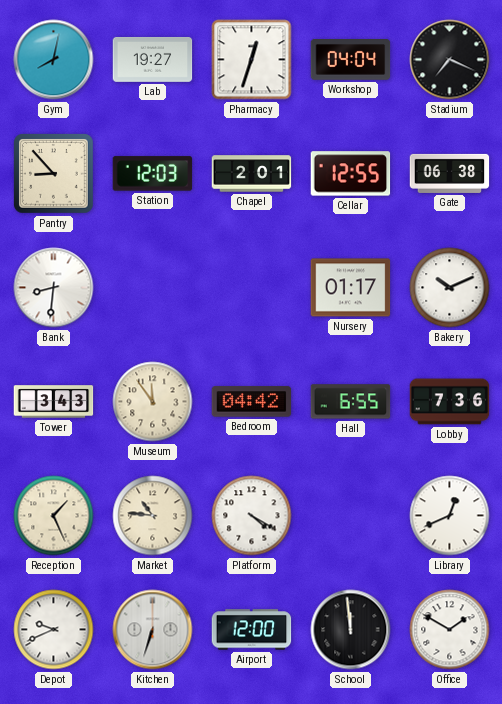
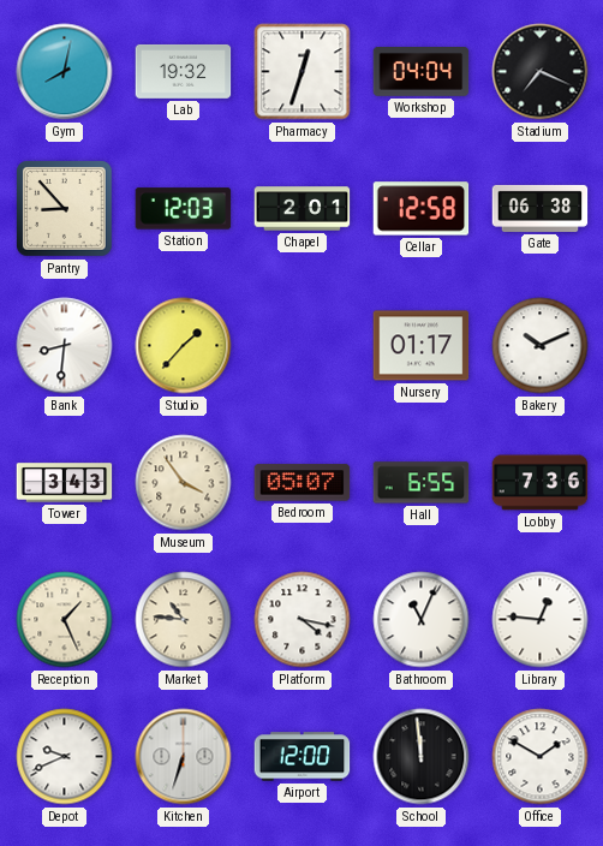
Lab: 19:27 -> 19:32 (184, 71)
Cellar: 12:55 -> 12:58 (422, 209)
Studio: none -> 1:37 (184, 346)
Museum: 11:54 -> 3:54 (184, 483)
Bedroom: 04:42 -> 05:07 (303, 483)
Platform: 4:20 -> 4:17 (303, 620)
Bathroom: none -> 11:04 (422, 620)
Library: 12:41 -> 12:46 (541, 620)
